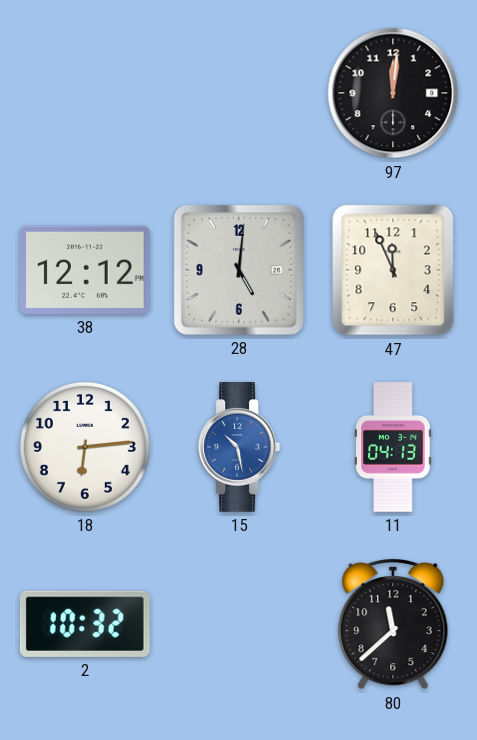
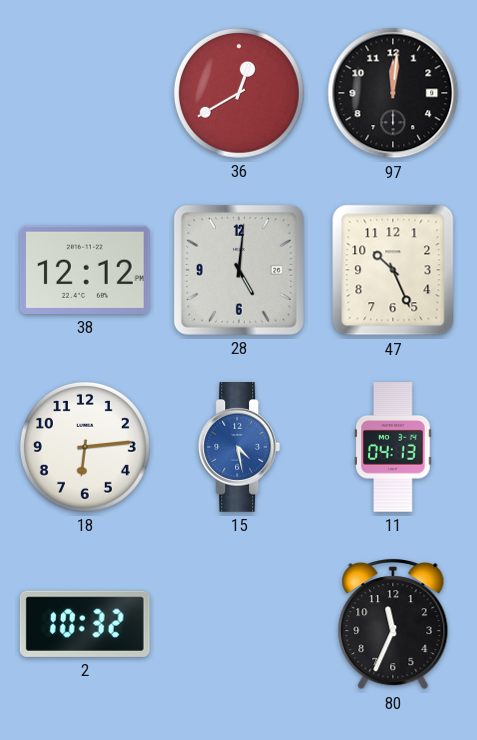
36: none -> 12:40 (239, 93)
47: 11:56 -> 10:26 (393, 270)
15: 10:28 -> 4:28 (239, 448)
80: 11:38 -> 11:34 (393, 625)
